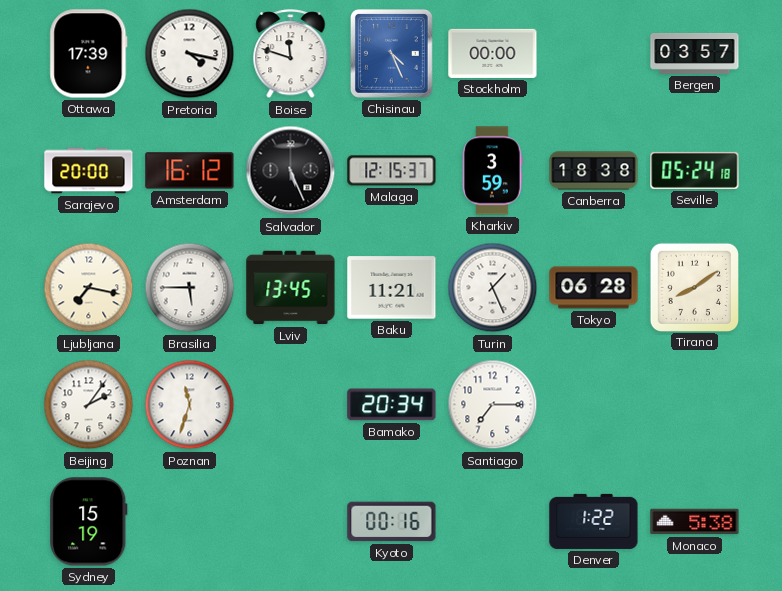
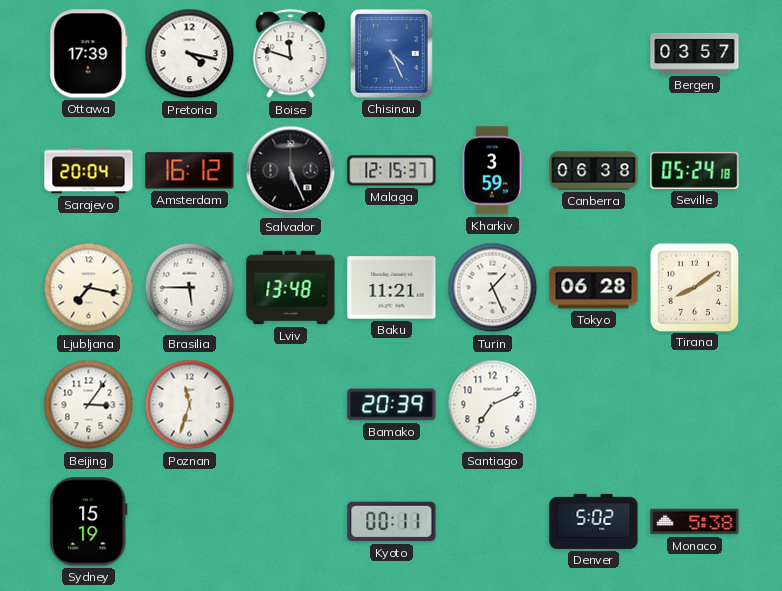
Stockholm: 00:00 -> none (493, 53)
Sarajevo: 20:00 -> 20:04 (89, 171)
Canberra: 18:38 -> 06:38 (594, 171)
Lviv: 13:45 -> 13:48 (291, 288)
Beijing: 2:06 -> 3:06 (89, 405)
Bamako: 20:34 -> 20:39 (392, 405)
Santiago: 7:15 -> 7:11 (493, 405)
Kyoto: 00:16 -> 00:11 (392, 522)
Denver: 1:22 -> 5:02 (594, 521)
